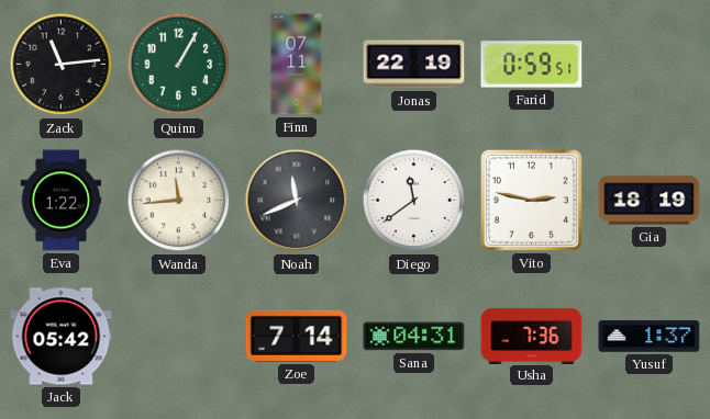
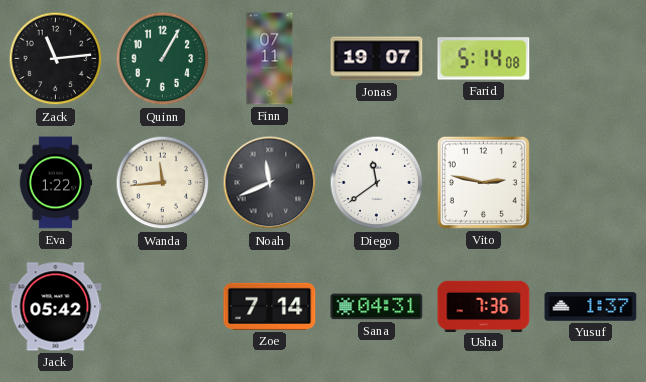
Jonas: 22:19 -> 19:07 (377, 59)
Farid: 0:59 -> 5:14 (484, 59)
Gia: 18:19 -> none (650, 201)
